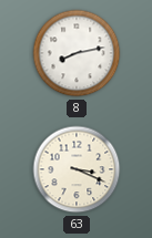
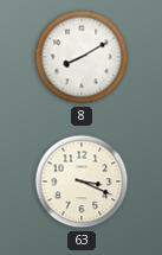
8: 8:13 -> 8:10 (82, 57)
